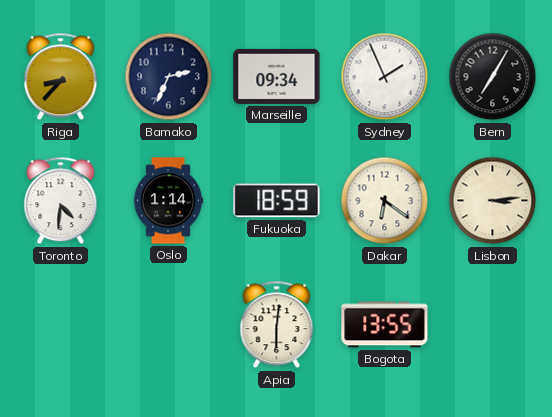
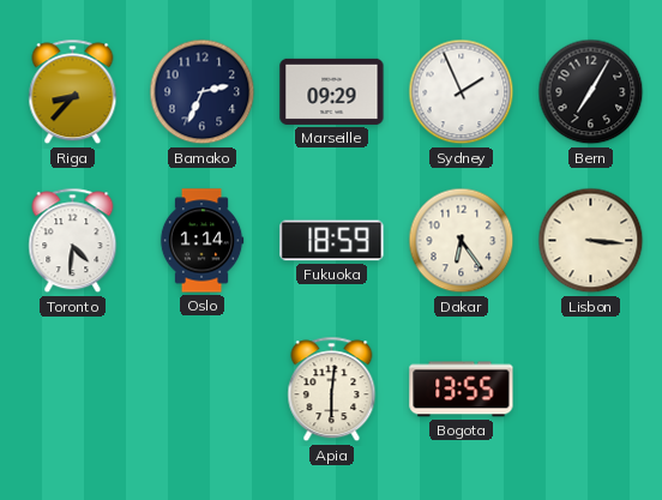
Marseille: 09:34 -> 09:29 (332, 91)
Dakar: 6:21 -> 6:24 (462, 241)
Lisbon: 3:14 -> 3:16 (591, 241)
